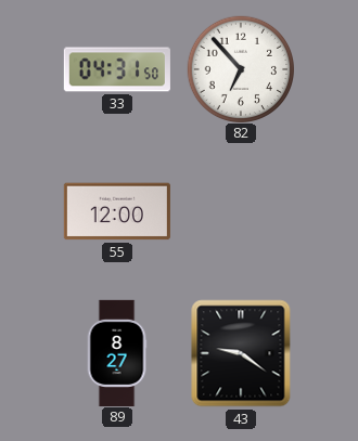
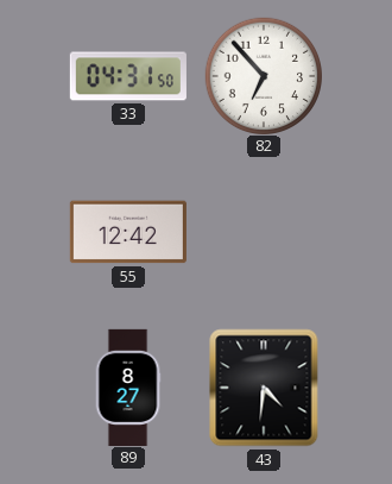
55: 12:00 -> 12:42 (128, 232)
43: 9:21 -> 4:31 (264, 388)
